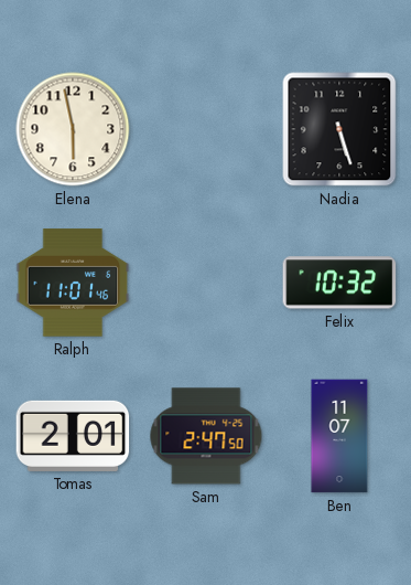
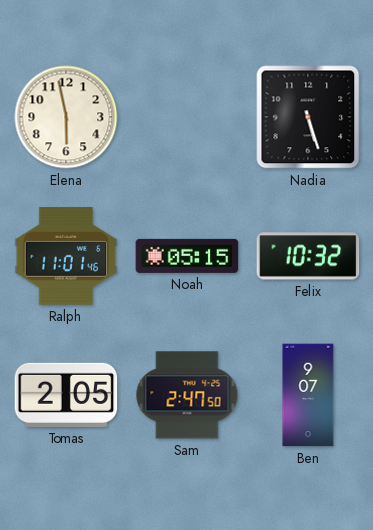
Noah: none -> 05:15 (187, 256)
Tomas: 2:01 -> 2:05 (66, 395)
Ben: 11:07 -> 9:07 (308, 395)
